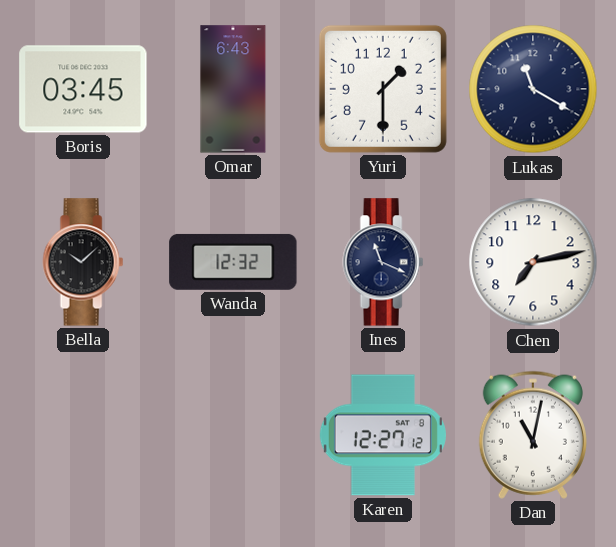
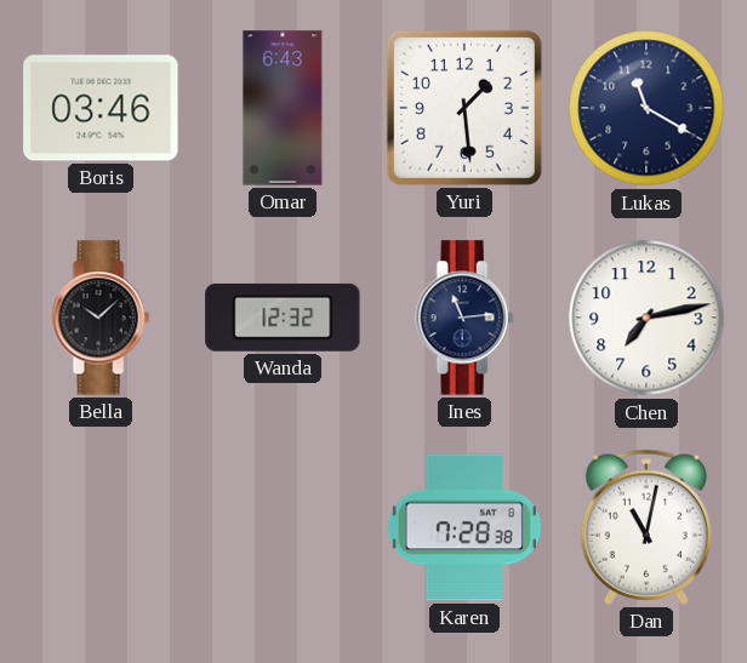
Boris: 03:45 -> 03:46 (101, 108)
Yuri: 1:30 -> 1:29 (464, 108)
Ines: 11:19 -> 11:14 (464, 318)
Karen: 12:27 -> 7:28 (464, 527)
